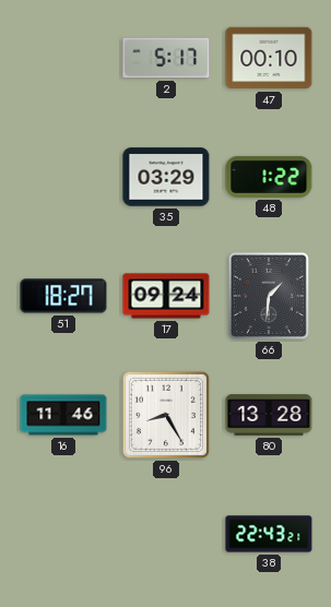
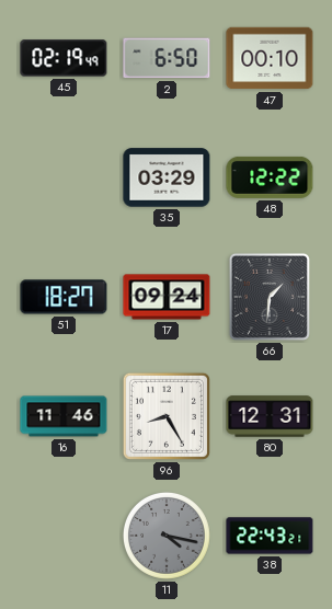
45: none -> 02:19 (64, 58)
2: 5:17 -> 6:50 (167, 58)
48: 1:22 -> 12:22 (270, 177)
80: 13:28 -> 12:31 (270, 416)
11: none -> 4:17 (167, 536)
